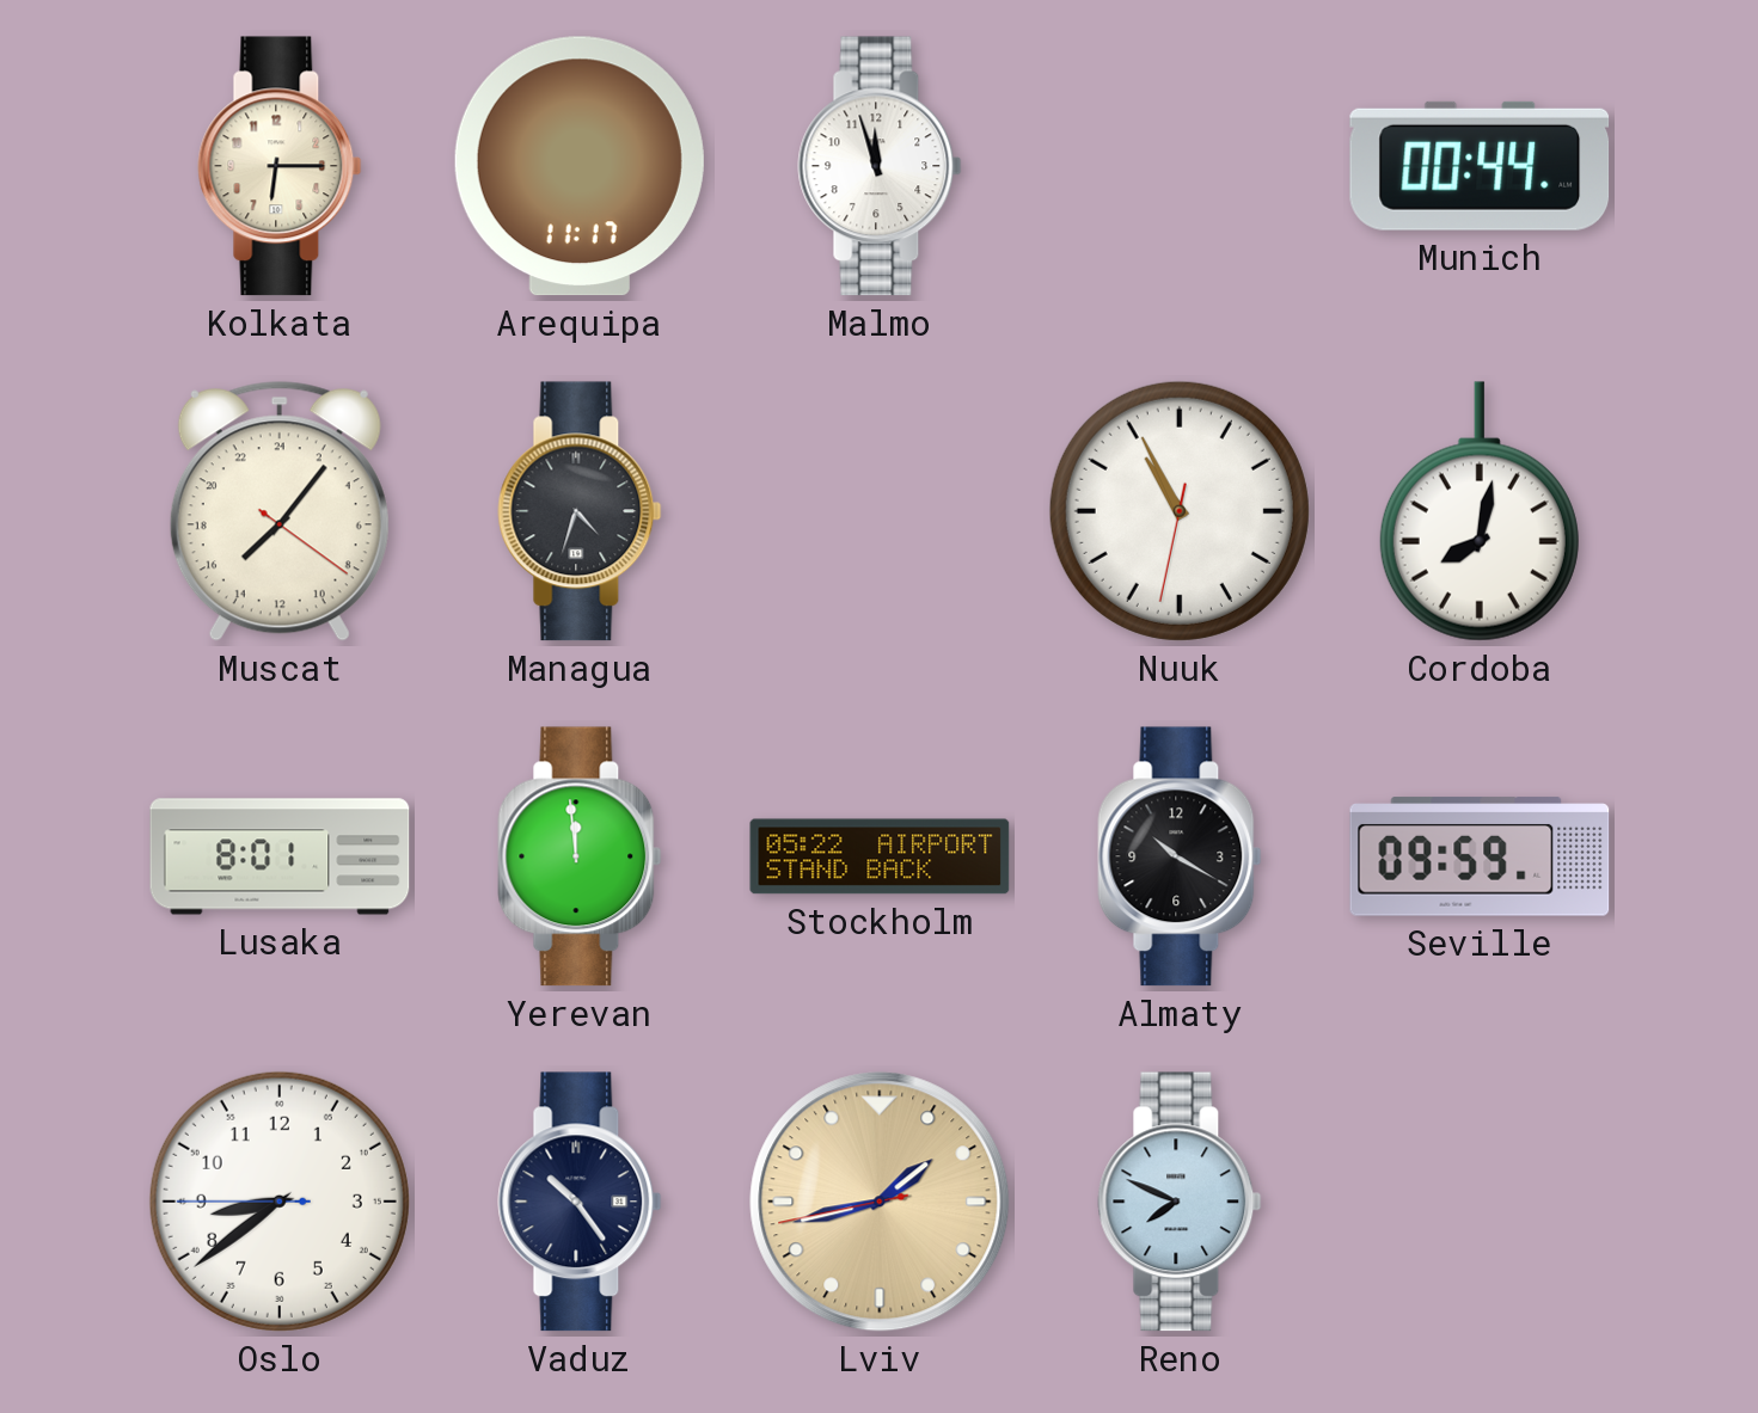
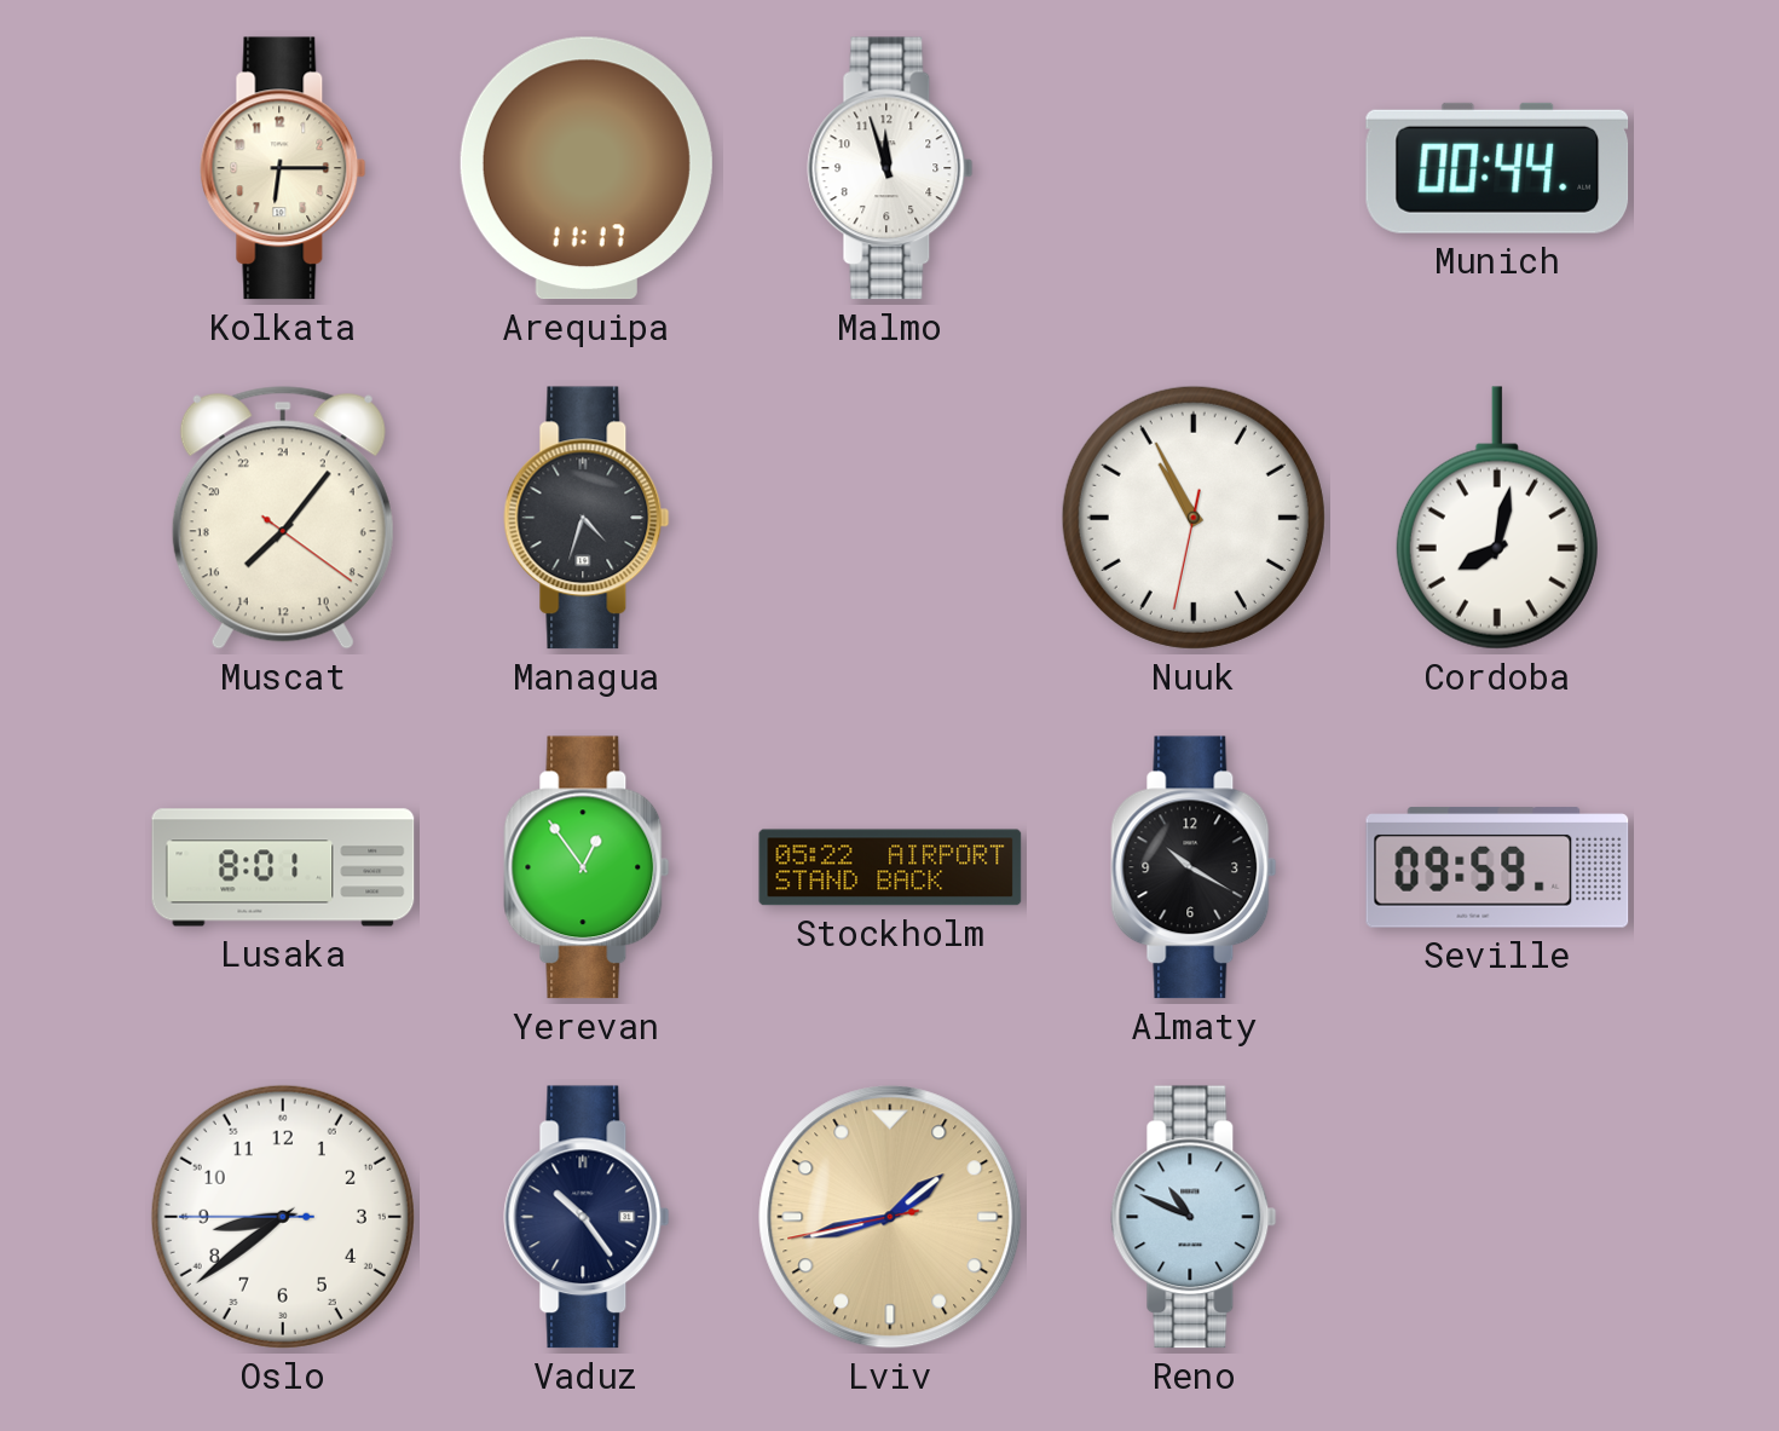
Yerevan: 11:59 -> 12:54 (587, 867)
Reno: 7:49 -> 10:49 (1194, 1217)
